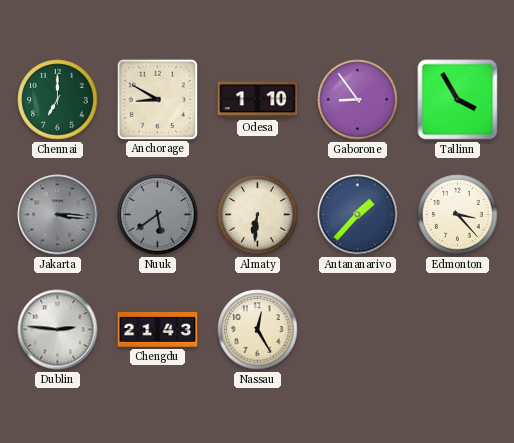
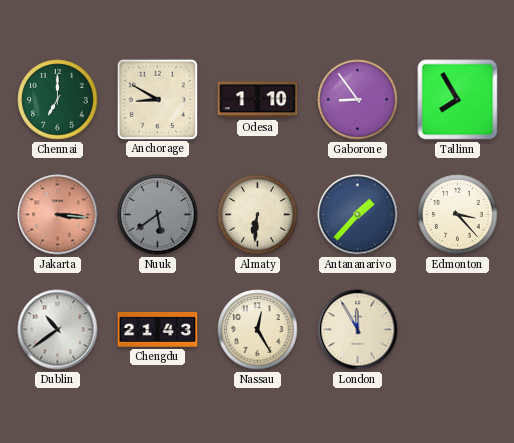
Tallinn: 3:55 -> 7:55 (458, 100)
Jakarta dial: grey -> salmon (58, 215)
Dublin: 2:46 -> 10:39 (58, 330)
London: none -> 11:55 (358, 330)
